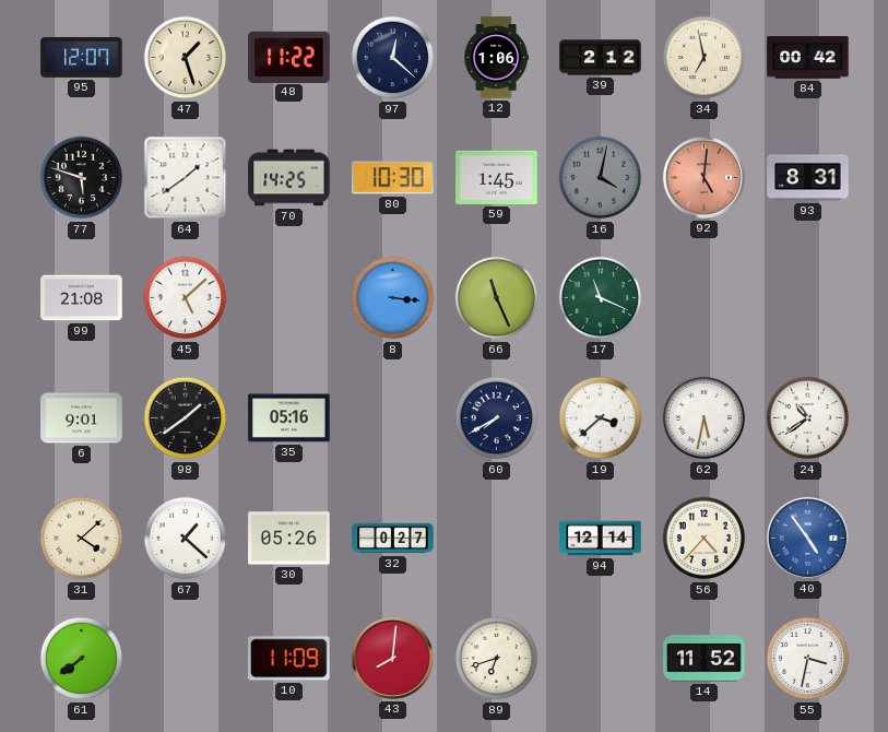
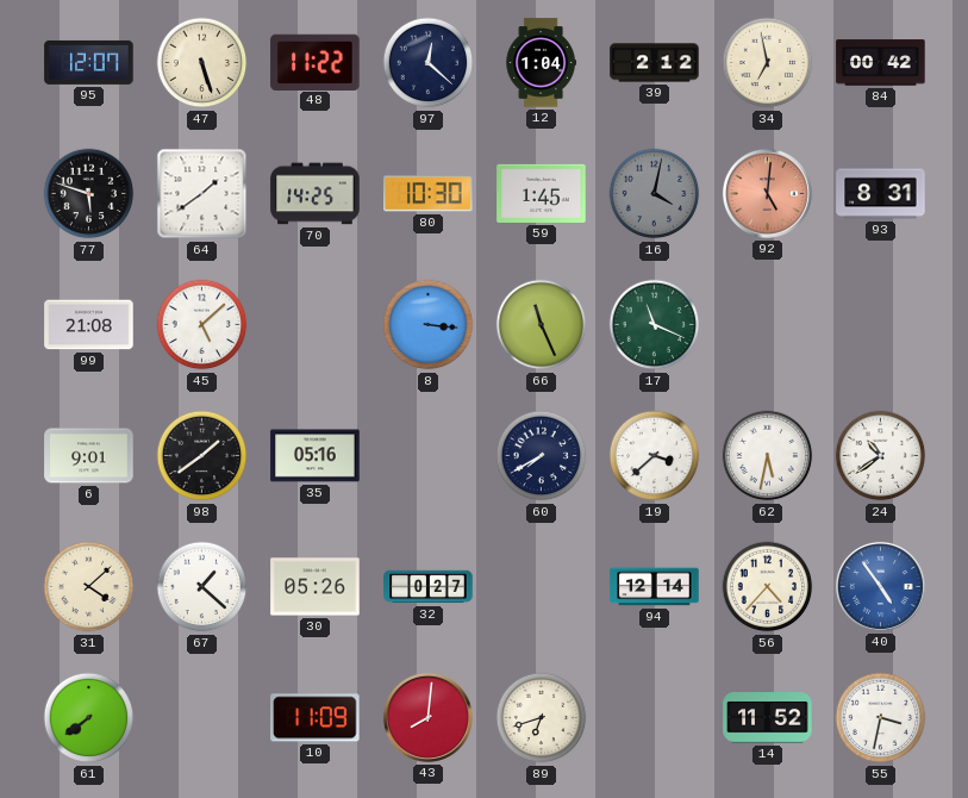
47: 1:27 -> 5:27 (202, 63)
12: 1:06 -> 1:04 (541, 63)
